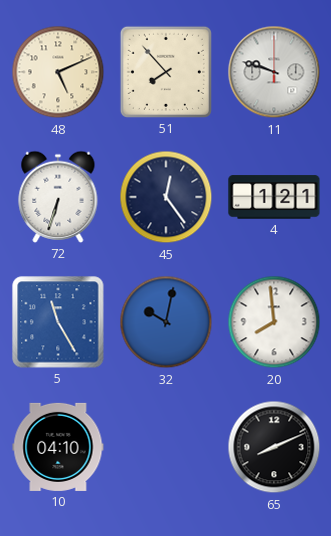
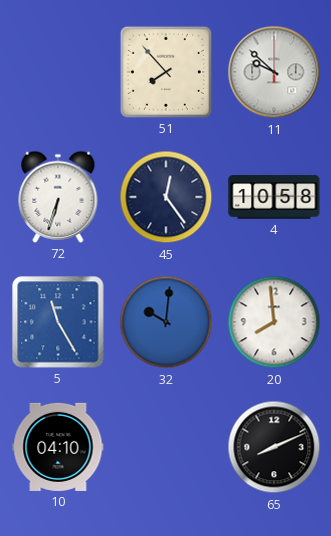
48: 5:11 -> none (58, 72)
11: 9:48 -> 9:52 (274, 72)
4: 1:21 -> 10:58 (274, 197)
32: 10:02 -> 10:01 (166, 322)
